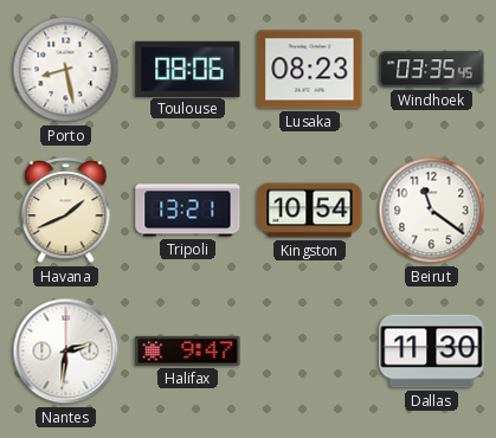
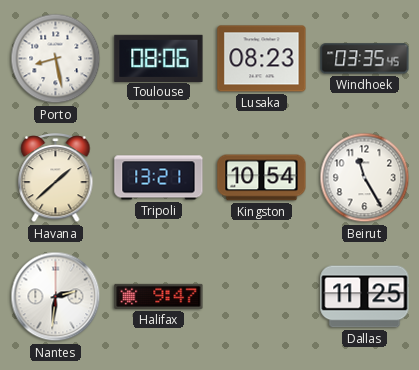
Havana: 1:41 -> 1:38 (56, 179)
Beirut: 11:21 -> 11:25 (365, 178)
Dallas: 11:30 -> 11:25 (365, 297)
